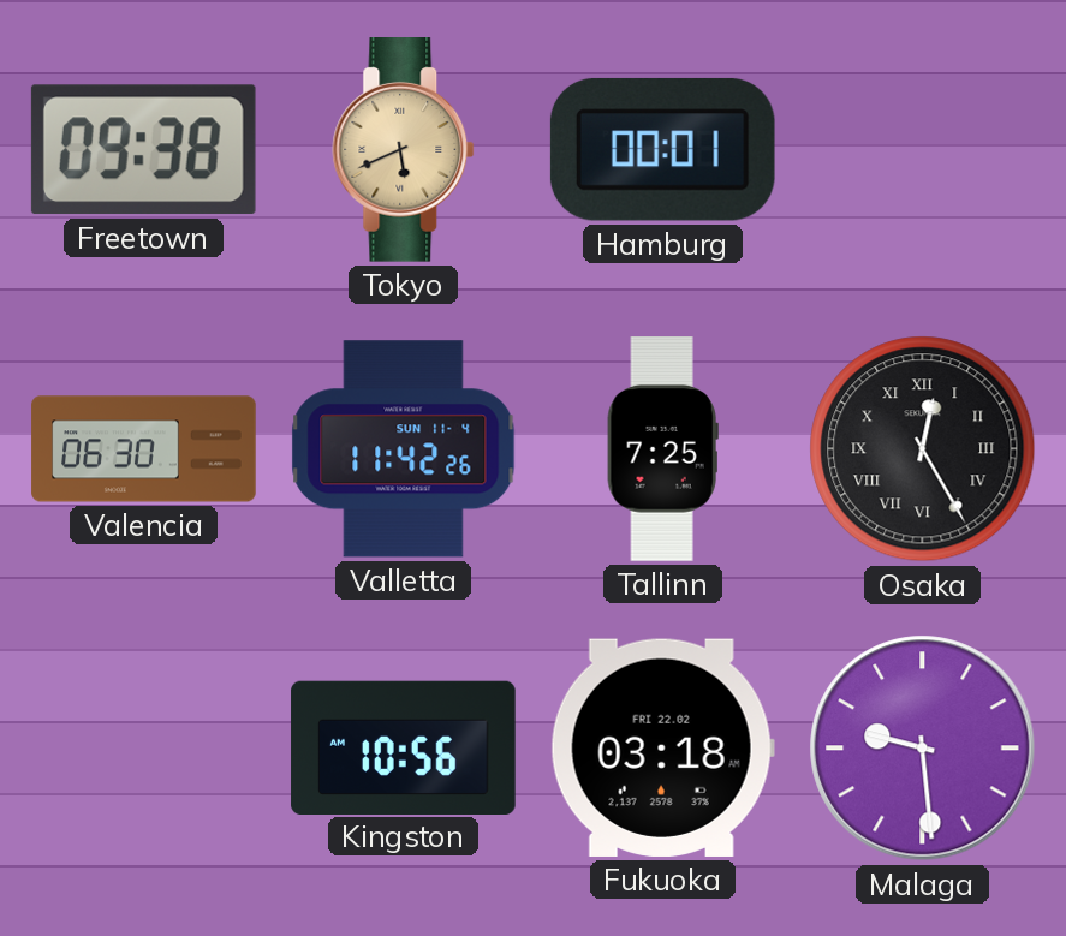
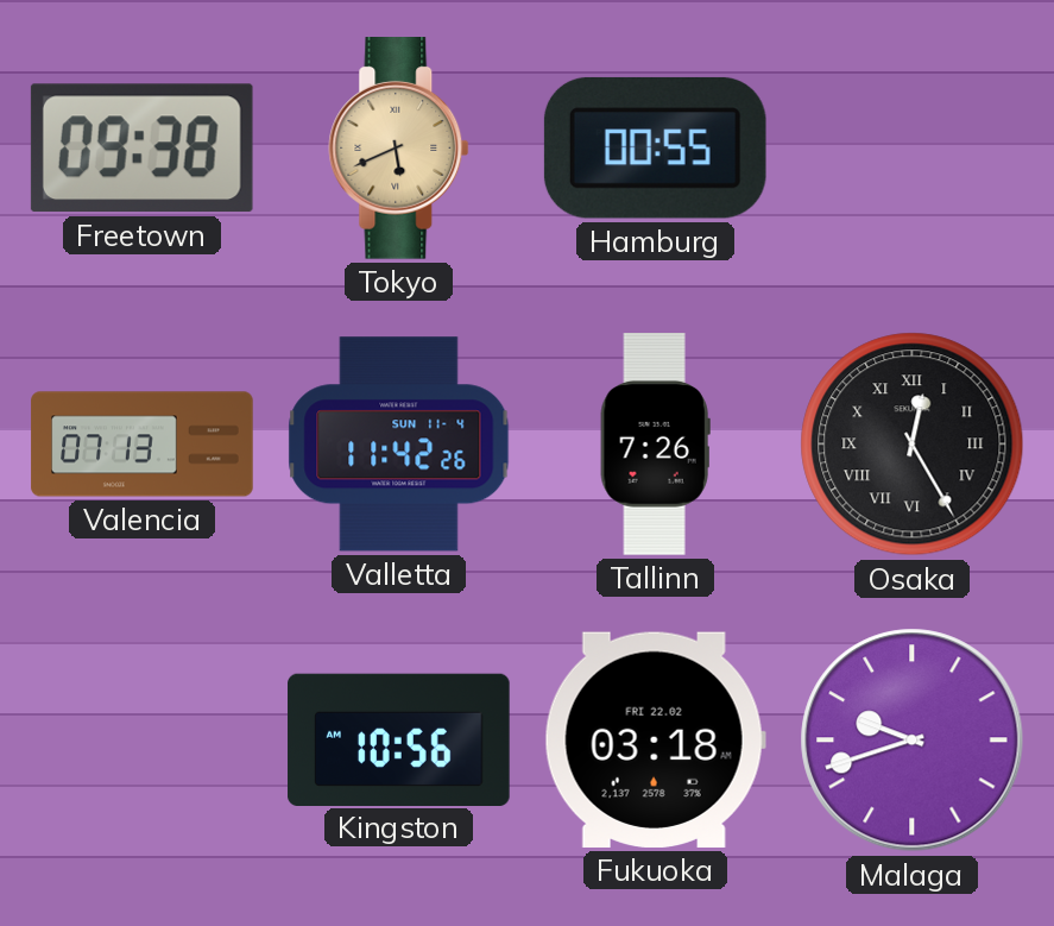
Hamburg: 00:01 -> 00:55 (655, 147)
Valencia: 06:30 -> 07:13 (143, 445)
Tallinn: 7:25 -> 7:26 (655, 445)
Malaga: 9:29 -> 9:42 (913, 741)
